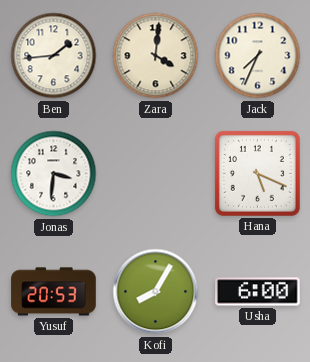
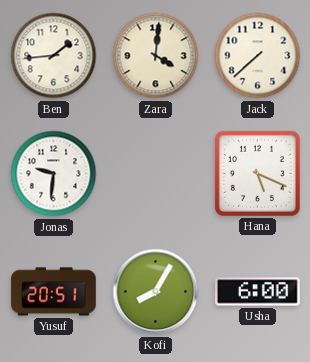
Jack: 7:34 -> 7:38 (258, 56)
Jonas: 3:31 -> 9:31 (54, 174)
Yusuf: 20:53 -> 20:51 (54, 292)
